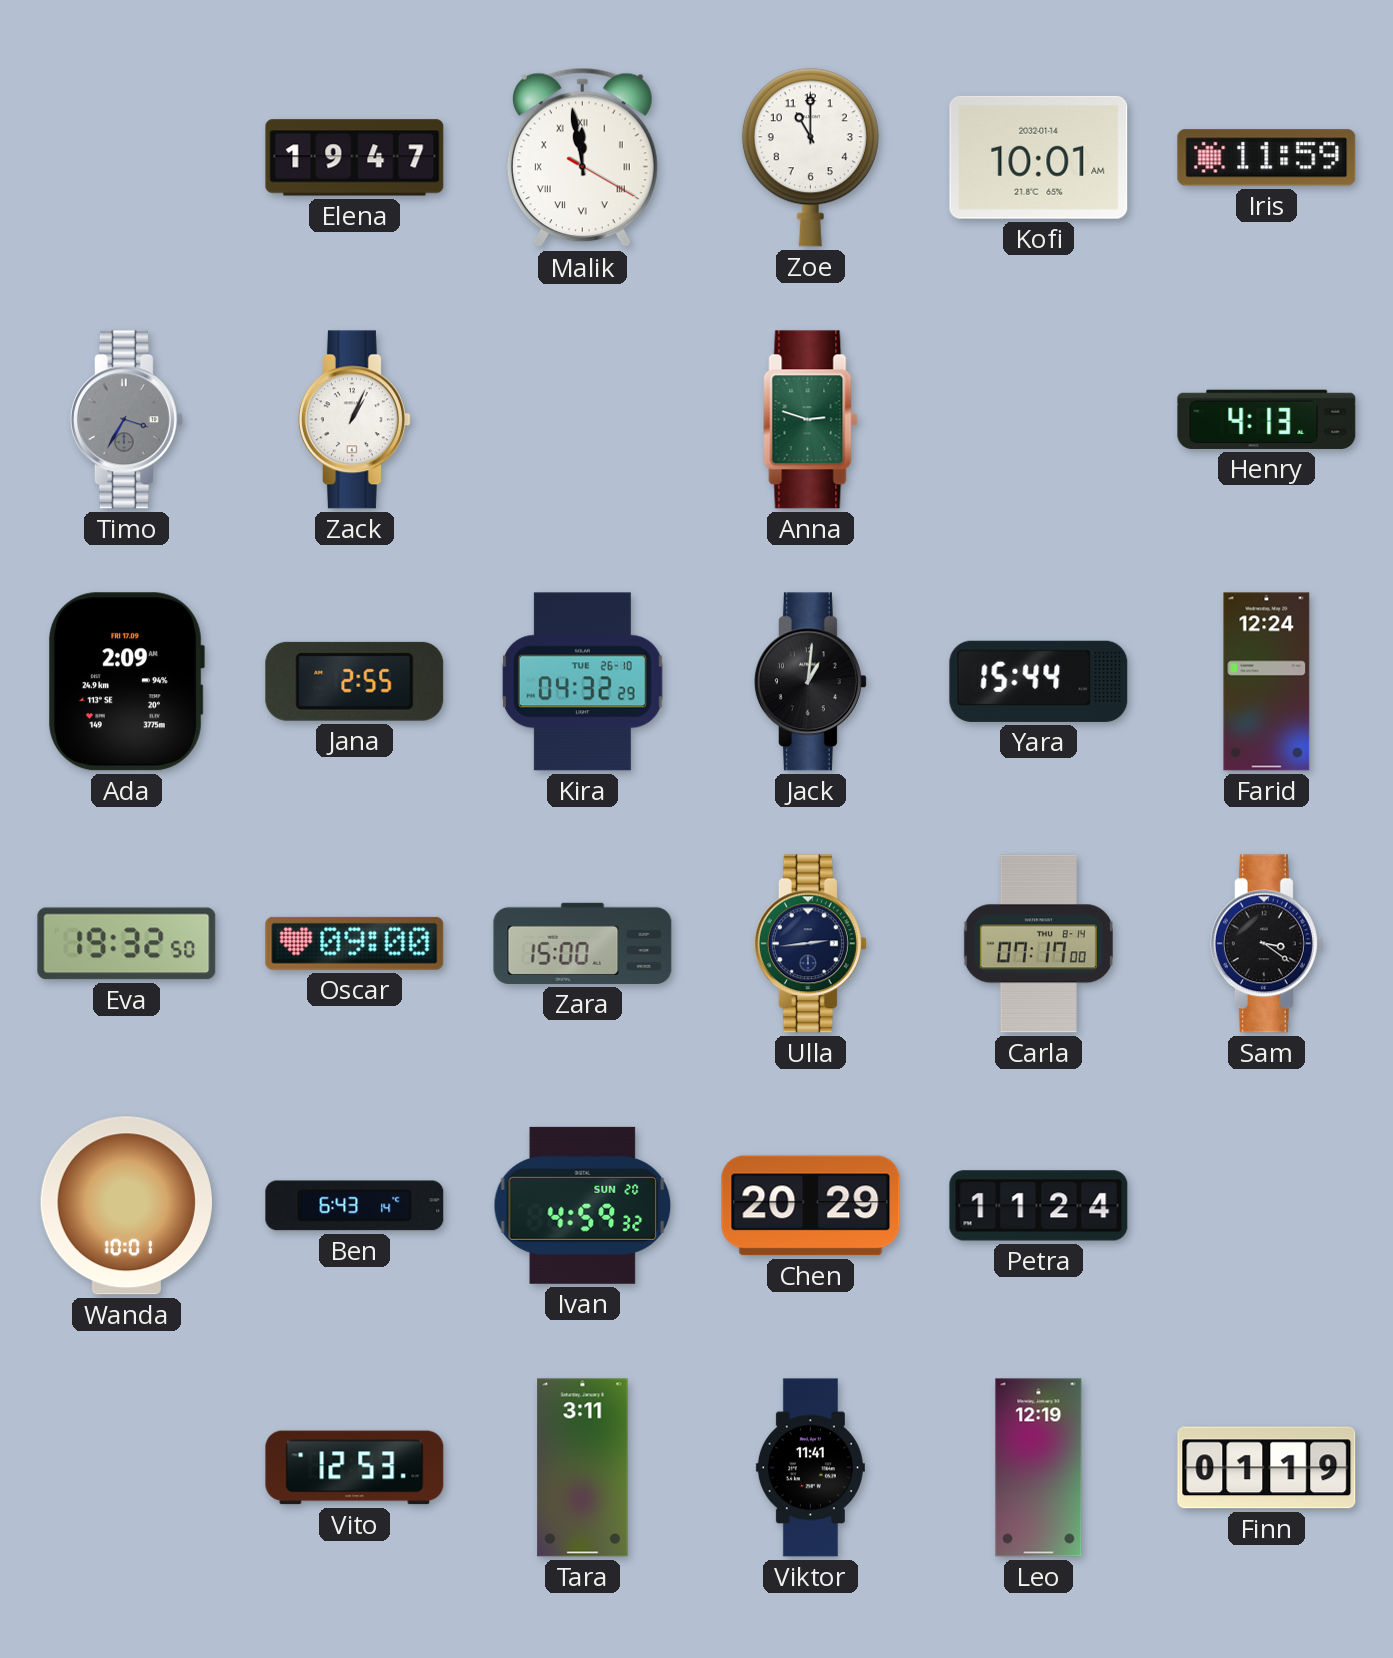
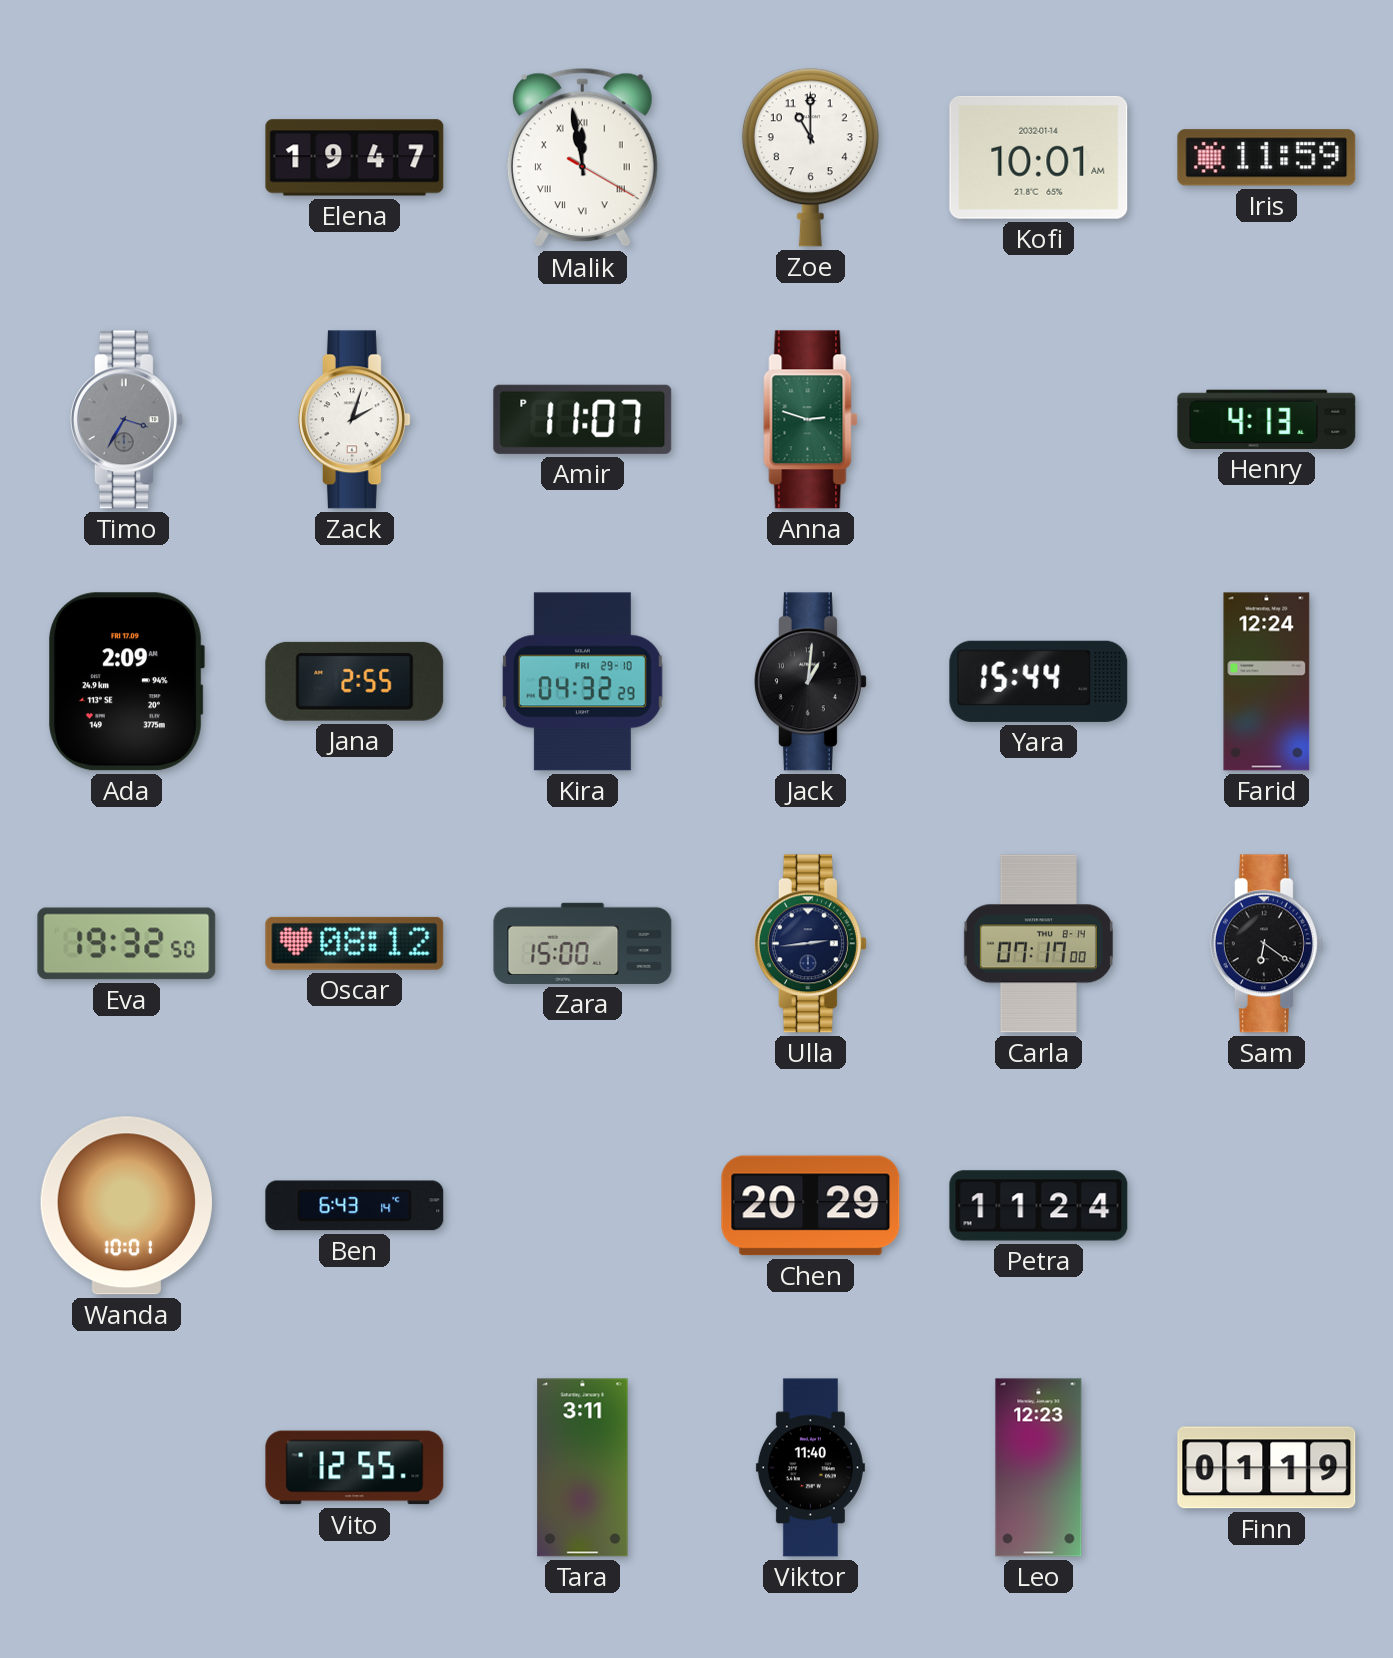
Zack: 1:04 -> 2:03 (354, 420)
Amir: none -> 11:07 (583, 419)
Kira date: TUE 26-10 -> FRI 29-10 (582, 682)
Oscar: 09:00 -> 08:12 (355, 943)
Sam: 3:21 -> 6:21 (1266, 944)
Ivan: 4:59 -> none (583, 1205)
Vito: 12:53 -> 12:55 (355, 1468)
Viktor: 11:41 -> 11:40 (810, 1468)
Leo: 12:19 -> 12:23 (1039, 1468)
